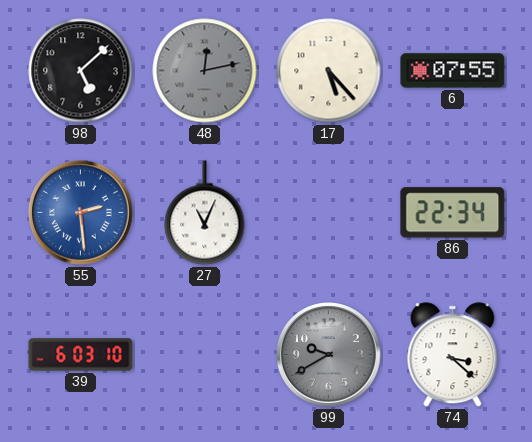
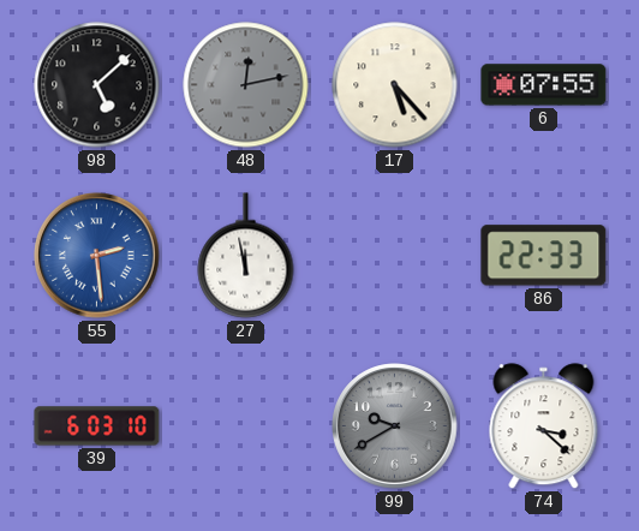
27: 11:04 -> 11:58 (246, 256)
86: 22:34 -> 22:33 (544, 256)
